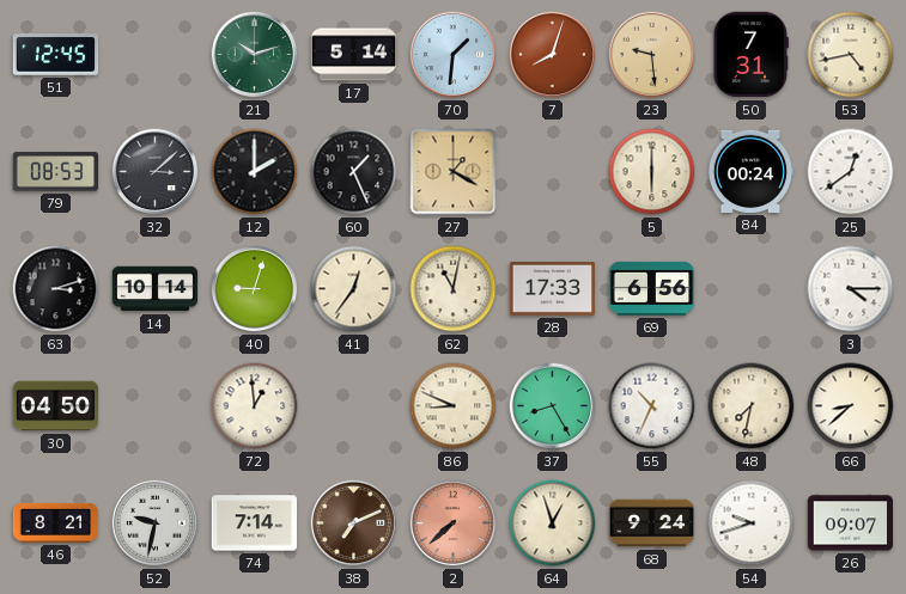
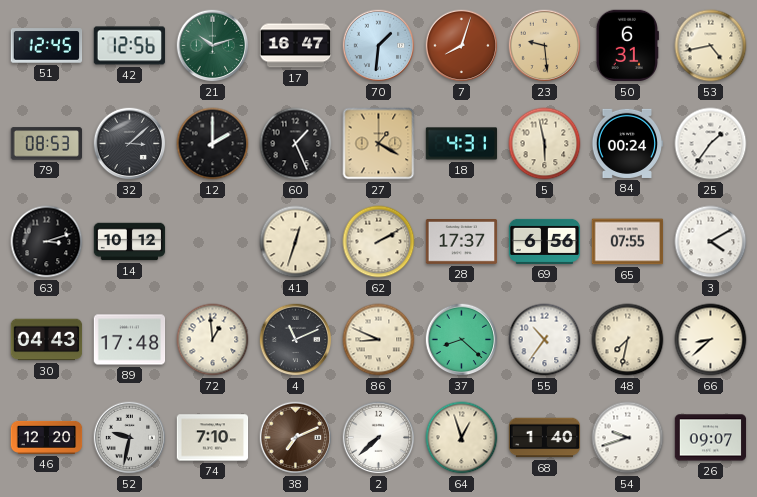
42: none -> 12:56 (130, 46)
17: 5:14 -> 16:47 (296, 46)
50: 7:31 -> 6:31 (627, 46)
18: none -> 4:31 (462, 144)
5: 6:00 -> 5:58 (545, 144)
25: 12:39 -> 1:36 (711, 144)
14: 10:14 -> 10:12 (130, 242)
40: 9:03 -> none (255, 289)
41: 12:36 -> 12:33 (296, 242)
62: 11:02 -> 2:10 (379, 242)
28: 17:33 -> 17:37 (462, 242)
65: none -> 07:55 (628, 242)
3: 4:15 -> 4:10 (711, 242)
30: 04:50 -> 04:43 (47, 340)
89: none -> 17:48 (130, 340)
4: none -> 11:11 (296, 340)
37: 8:25 -> 8:22 (462, 340)
55: 10:34 -> 10:36 (545, 340)
46: 8:21 -> 12:20 (47, 437)
74: 7:14 -> 7:10 (213, 438)
2 dial: salmon -> white (379, 438)
68: 9:24 -> 1:40 (545, 438)
